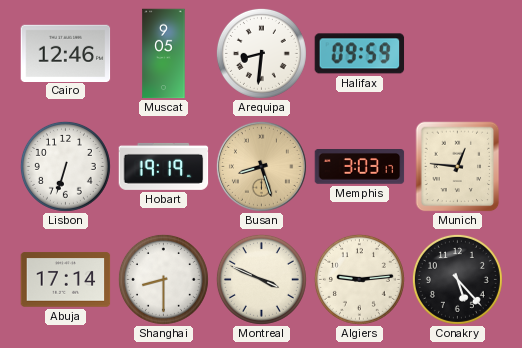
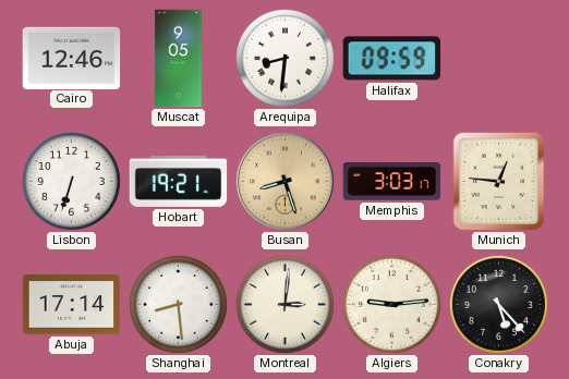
Hobart: 19:19 -> 19:21 (179, 181)
Shanghai: 8:30 -> 8:29 (178, 304)
Montreal: 3:49 -> 3:01 (284, 304)
